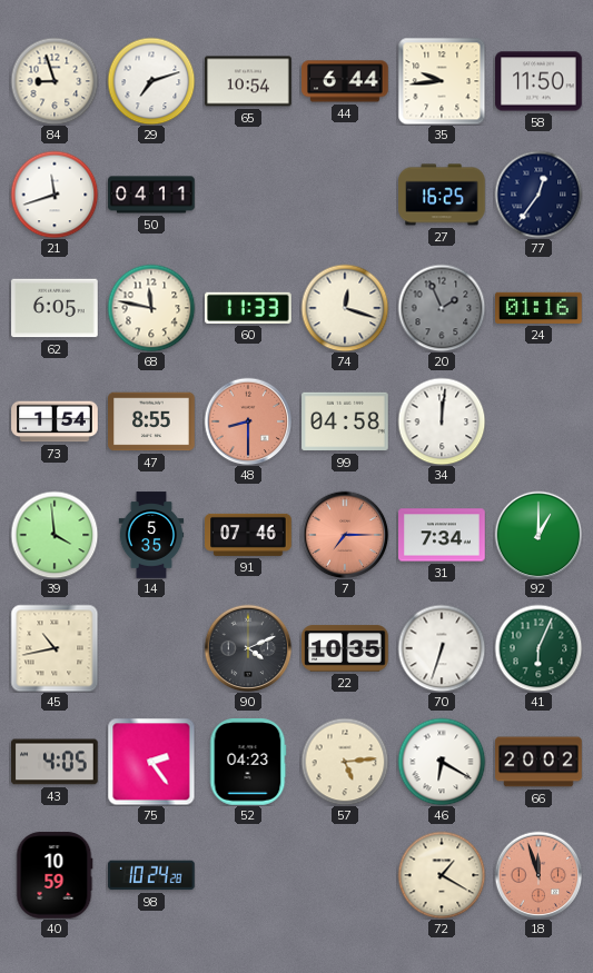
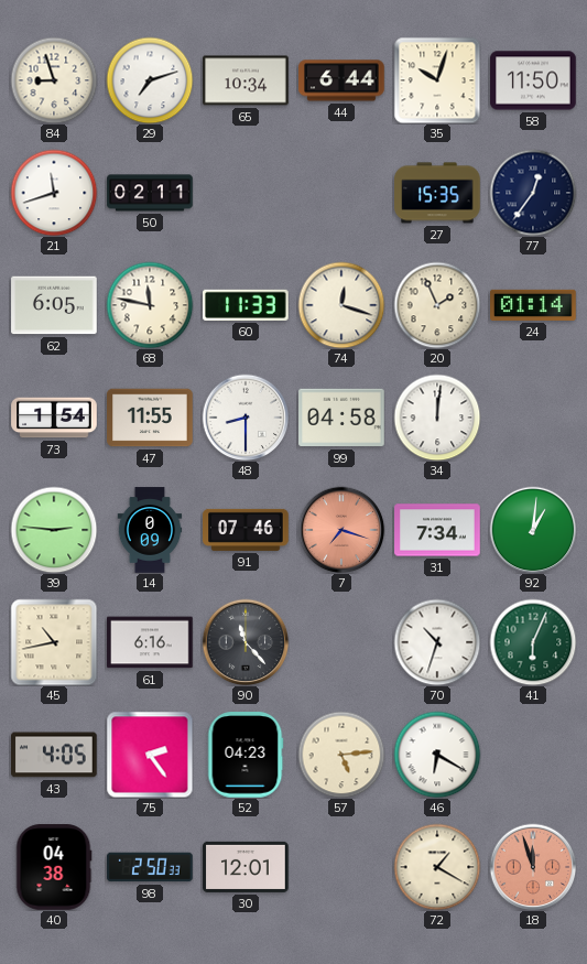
65: 10:54 -> 10:34 (246, 80)
35: 9:44 -> 10:03 (437, 80)
50: 04:11 -> 02:11 (150, 193)
27: 16:25 -> 15:35 (437, 193)
20 dial: grey -> cream (437, 305)
24: 01:16 -> 01:14 (533, 305)
47: 8:55 -> 11:55 (150, 418)
48 dial: salmon -> white (246, 418)
39: 3:59 -> 2:46 (54, 530)
14: 5:35 -> 0:09 (150, 530)
7: 7:15 -> 7:18 (341, 530)
92: 1:00 -> 1:01 (533, 530)
61: none -> 6:16 (150, 642)
90: 4:11 -> 11:23 (246, 642)
22: 10:35 -> none (345, 648)
70: 6:33 -> 10:33 (437, 642)
66: 20:02 -> none (538, 762)
40: 10:59 -> 04:38 (54, 867)
98: 10:24 -> 2:50 (150, 867)
30: none -> 12:01 (246, 867)
